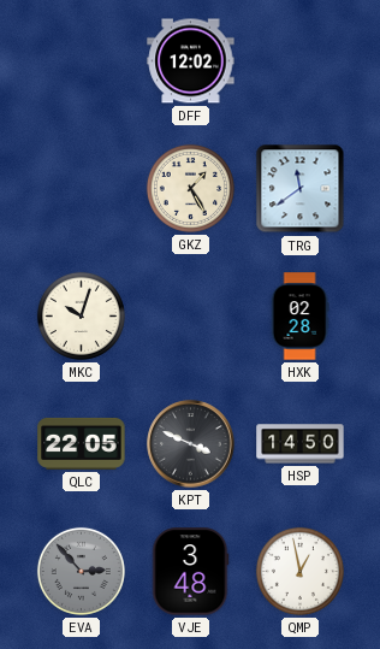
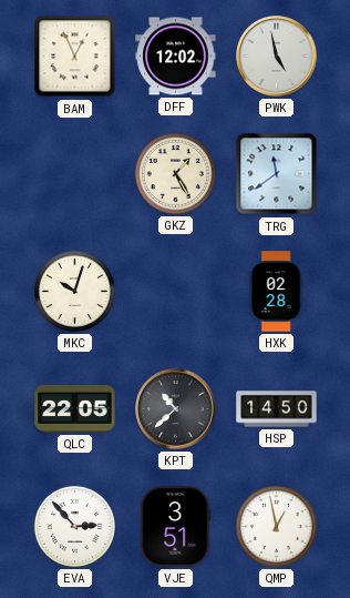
BAM: none -> 12:56 (75, 57)
PWK: none -> 4:58 (277, 57)
KPT: 3:49 -> 10:38 (176, 409)
EVA dial: grey -> white (74, 526)
VJE: 3:48 -> 3:51 (175, 527)
